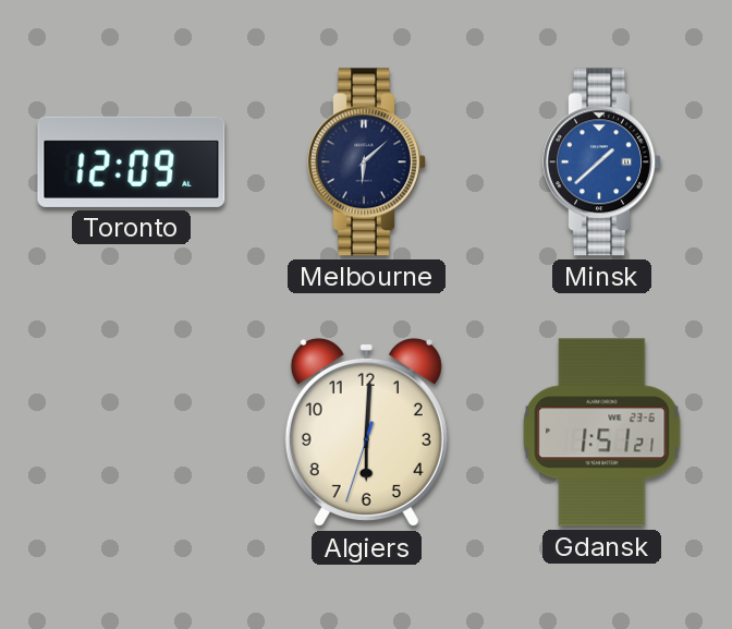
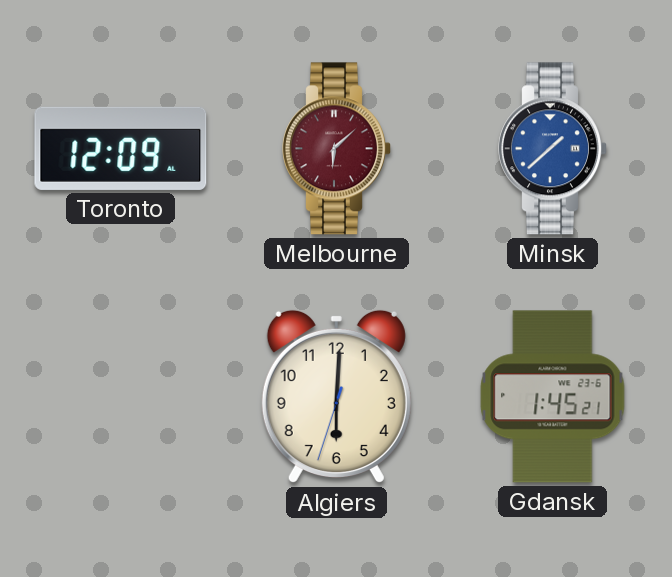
Melbourne dial: navy -> burgundy (337, 149)
Gdansk: 1:51 -> 1:45 (553, 397)
